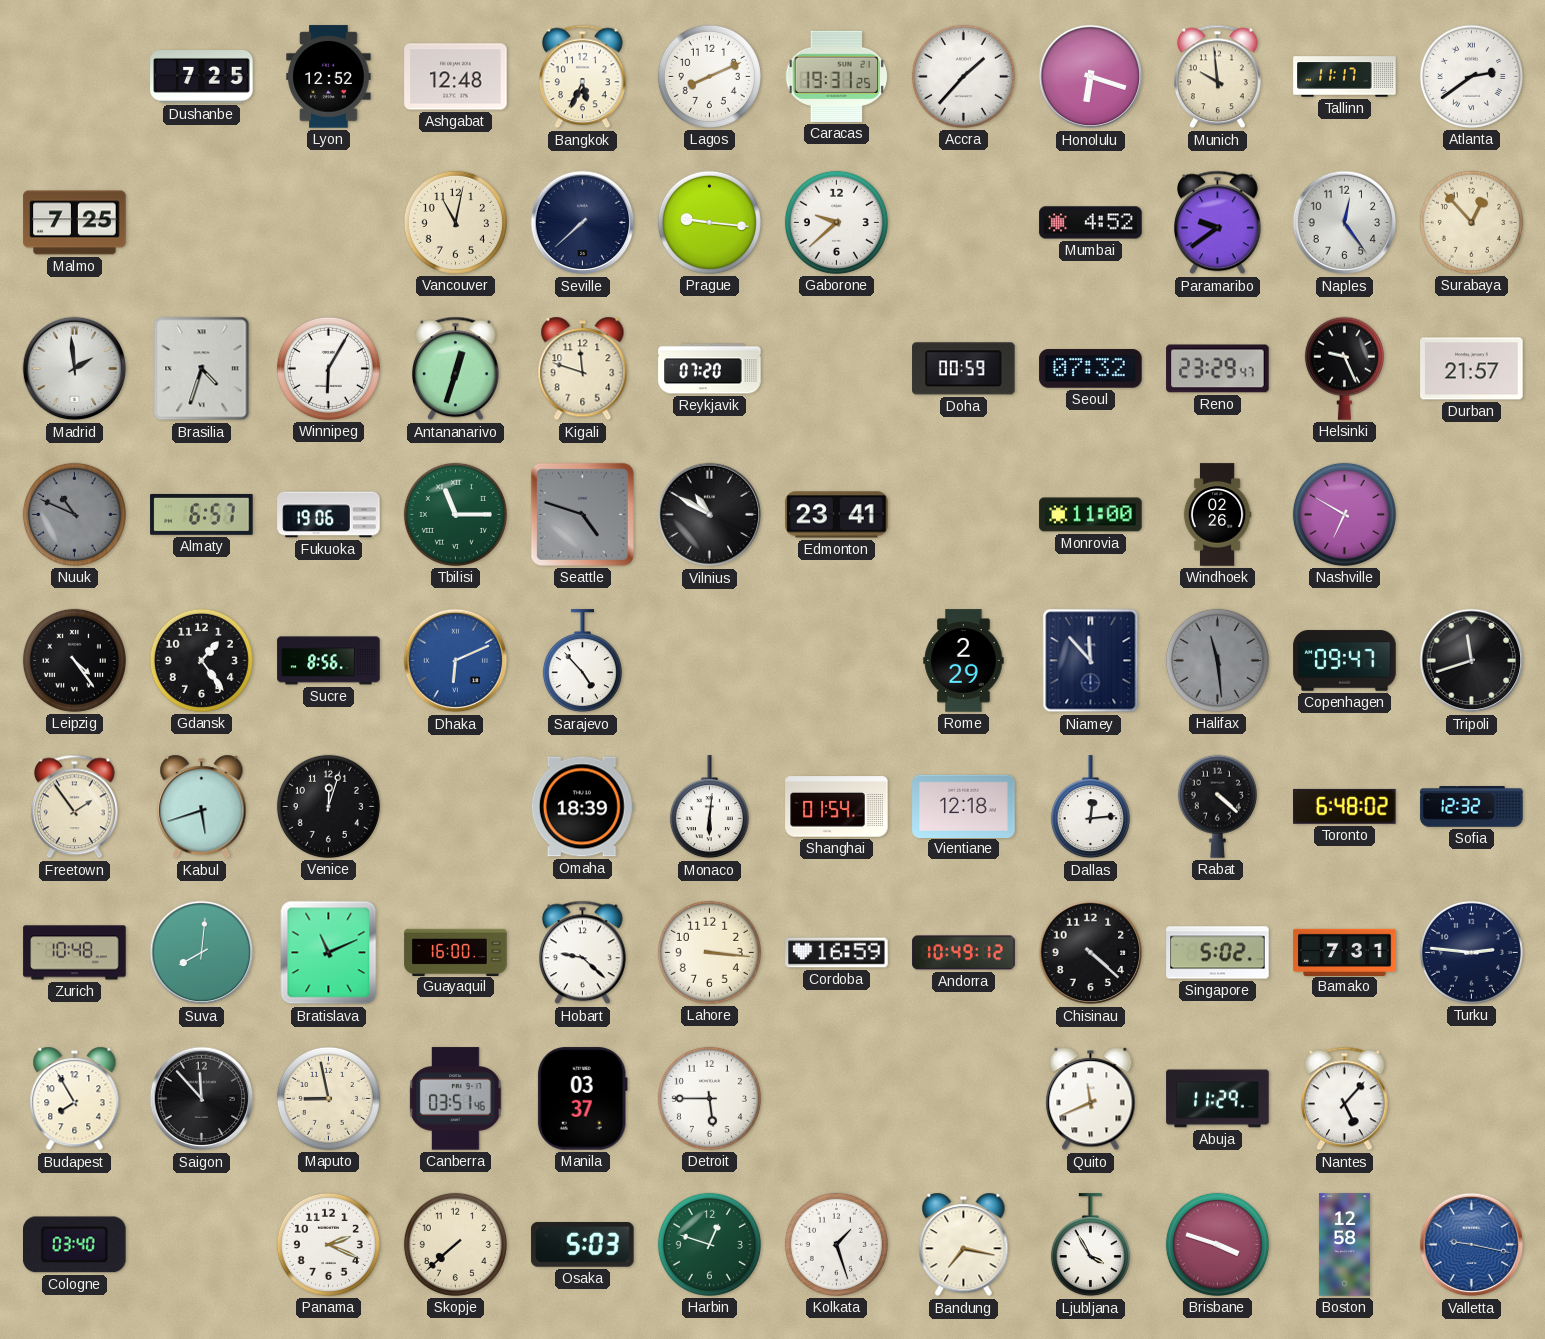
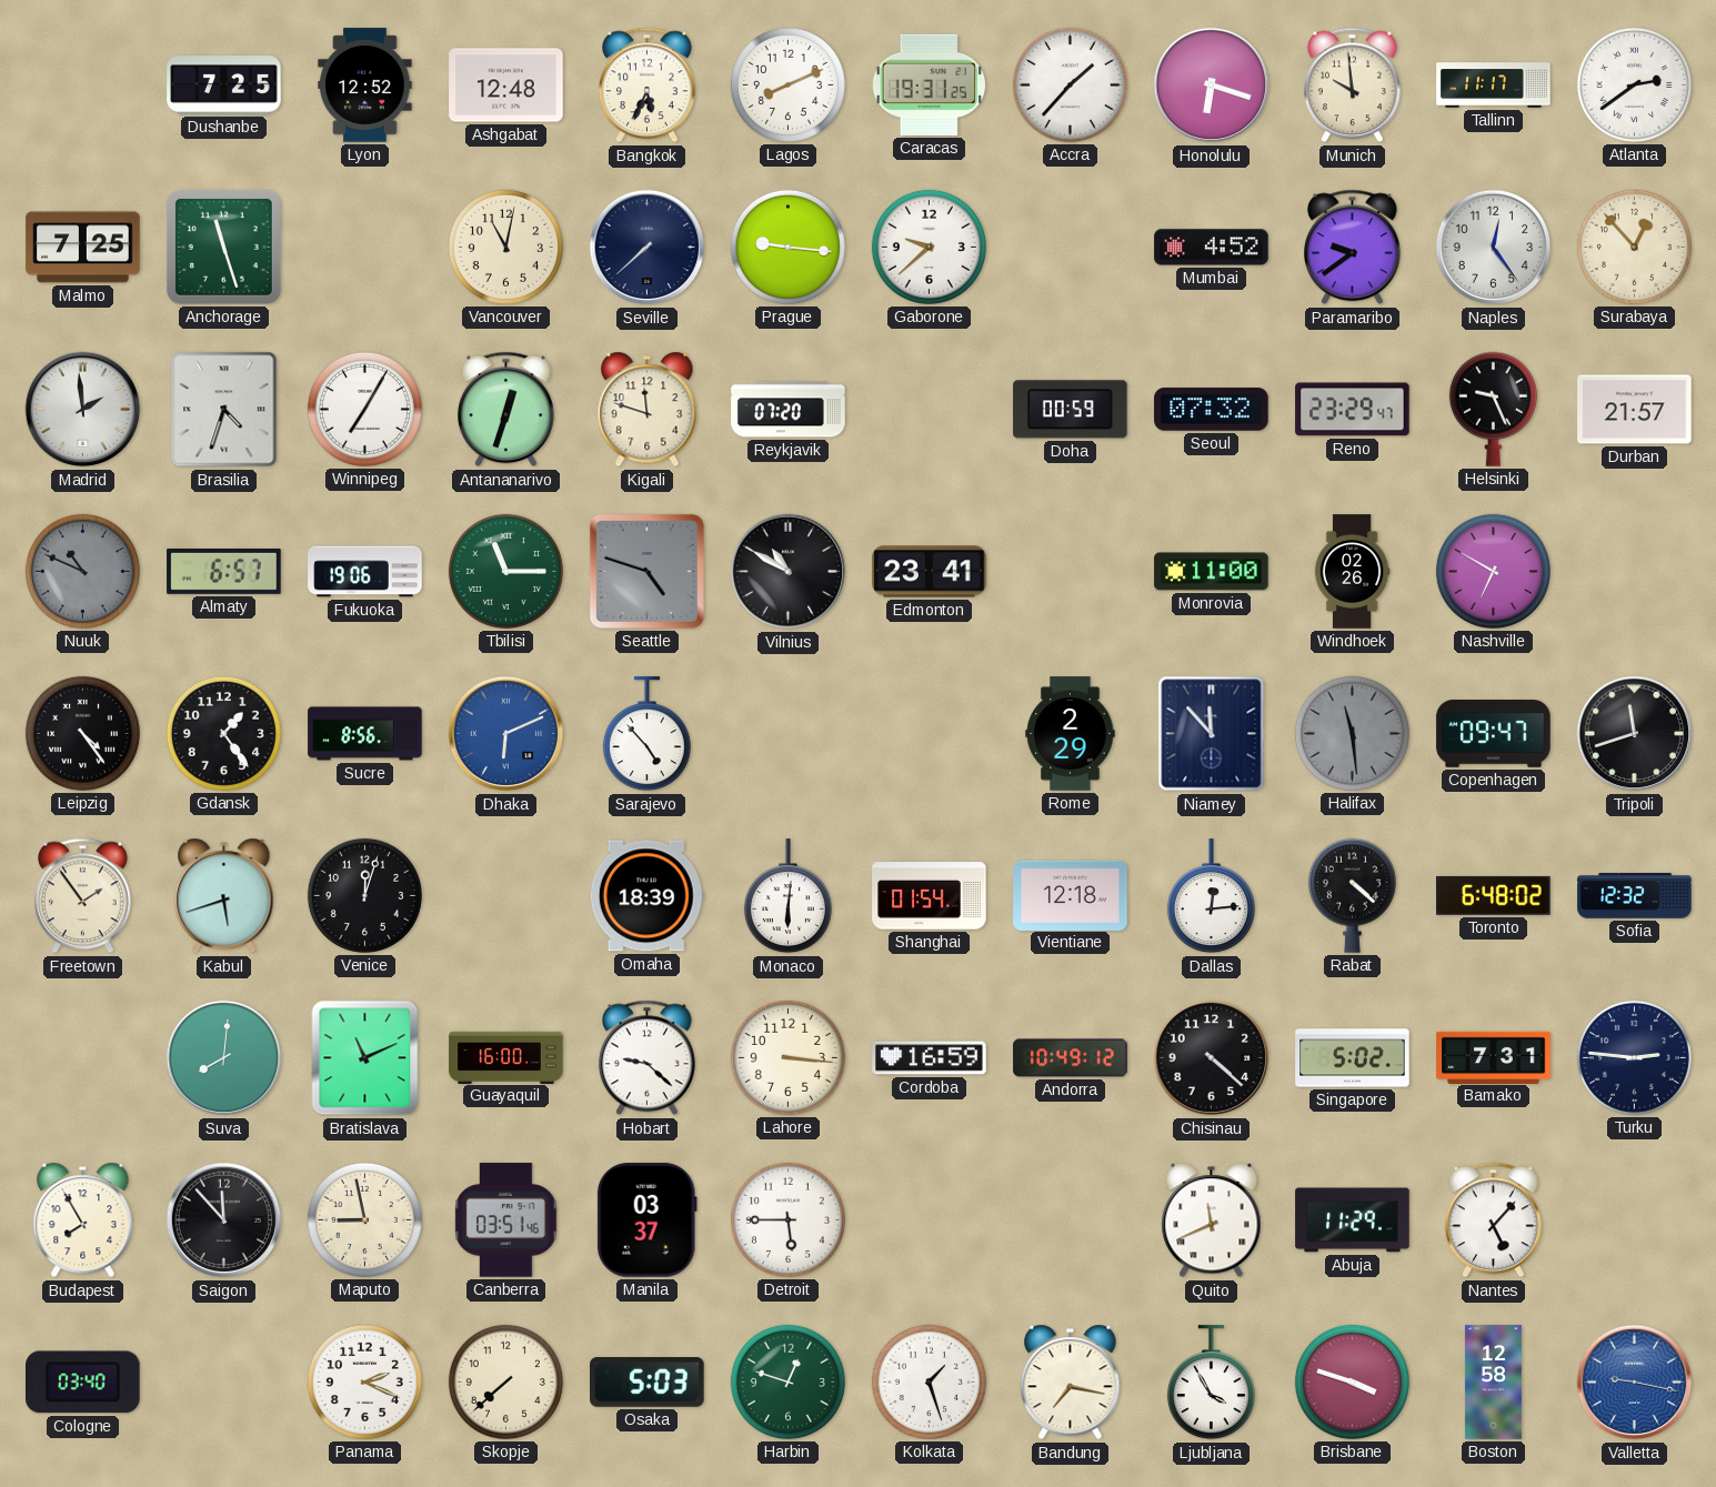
Anchorage: none -> 11:27 (223, 247)
Winnipeg: 6:05 -> 7:05 (364, 409)
Zurich: 10:48 -> none (75, 953)
